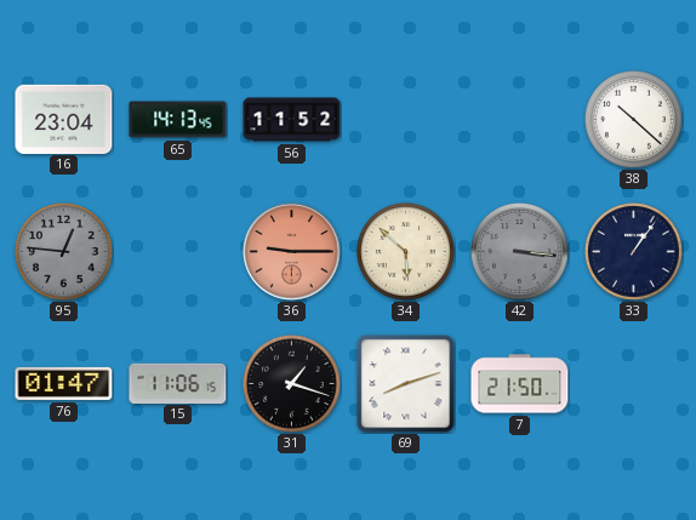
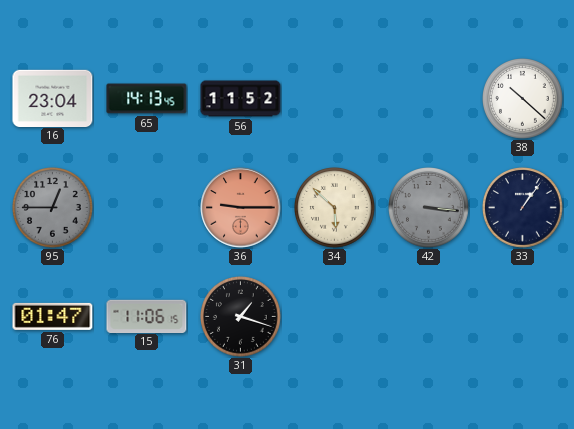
95: 12:46 -> 12:45 (53, 208)
69: 8:12 -> none (406, 384)
7: 21:50 -> none (520, 384)
